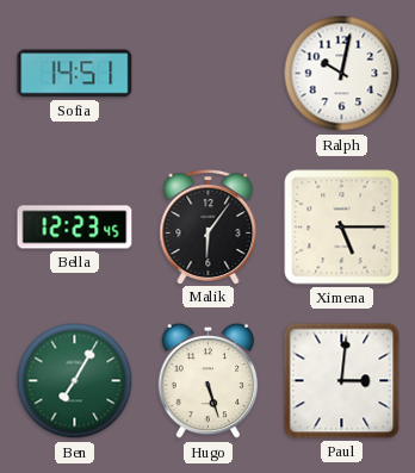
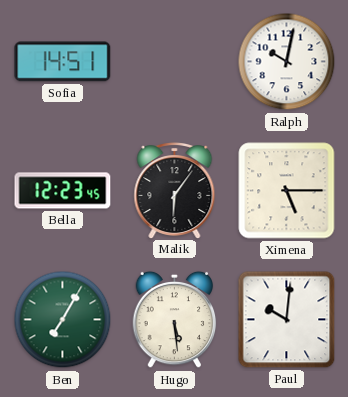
Hugo: 5:27 -> 5:29 (175, 320)
Paul: 3:01 -> 10:01 (287, 320)
